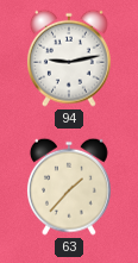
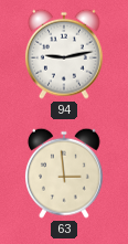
63: 1:37 -> 2:59 (64, 173)
